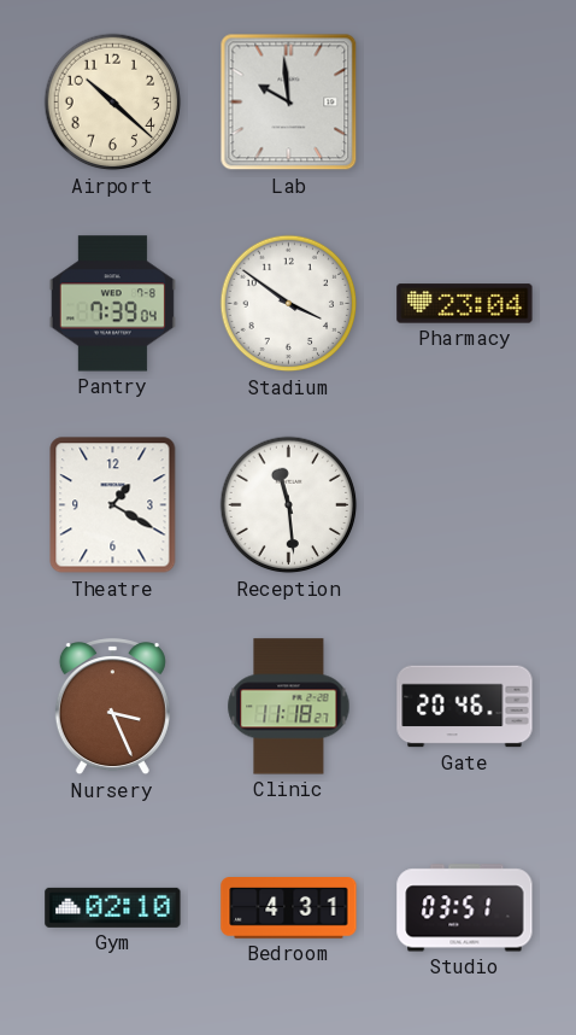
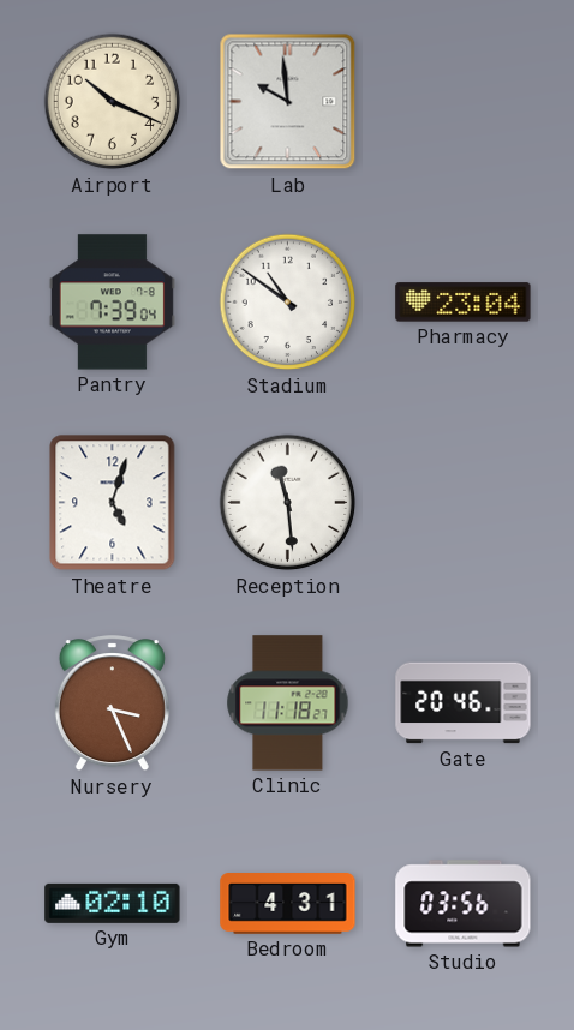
Airport: 10:22 -> 10:19 (113, 102)
Stadium: 3:51 -> 10:51 (288, 303)
Theatre: 1:20 -> 5:03 (113, 503)
Studio: 03:51 -> 03:56 (464, 904)
